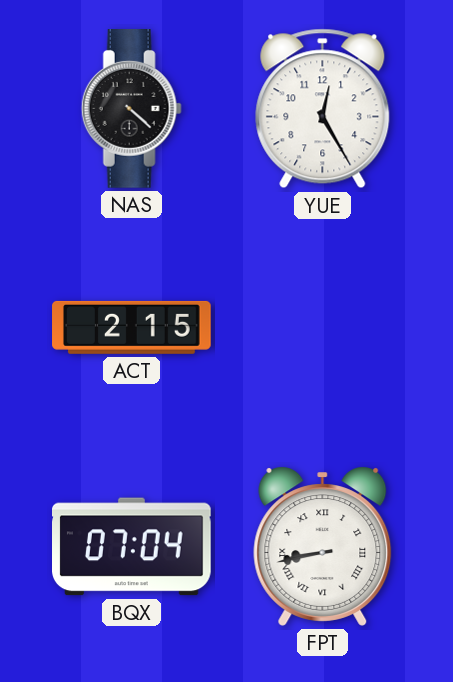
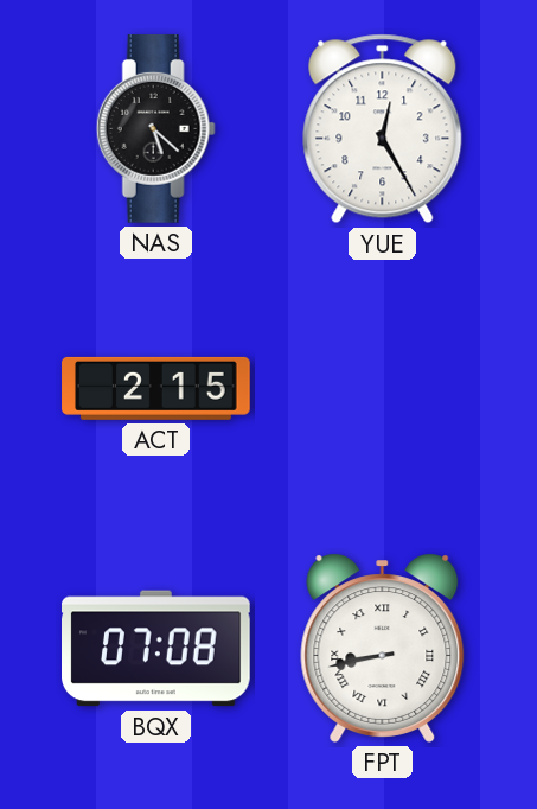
NAS: 4:22 -> 5:22 (155, 129)
BQX: 07:04 -> 07:08 (156, 649)
